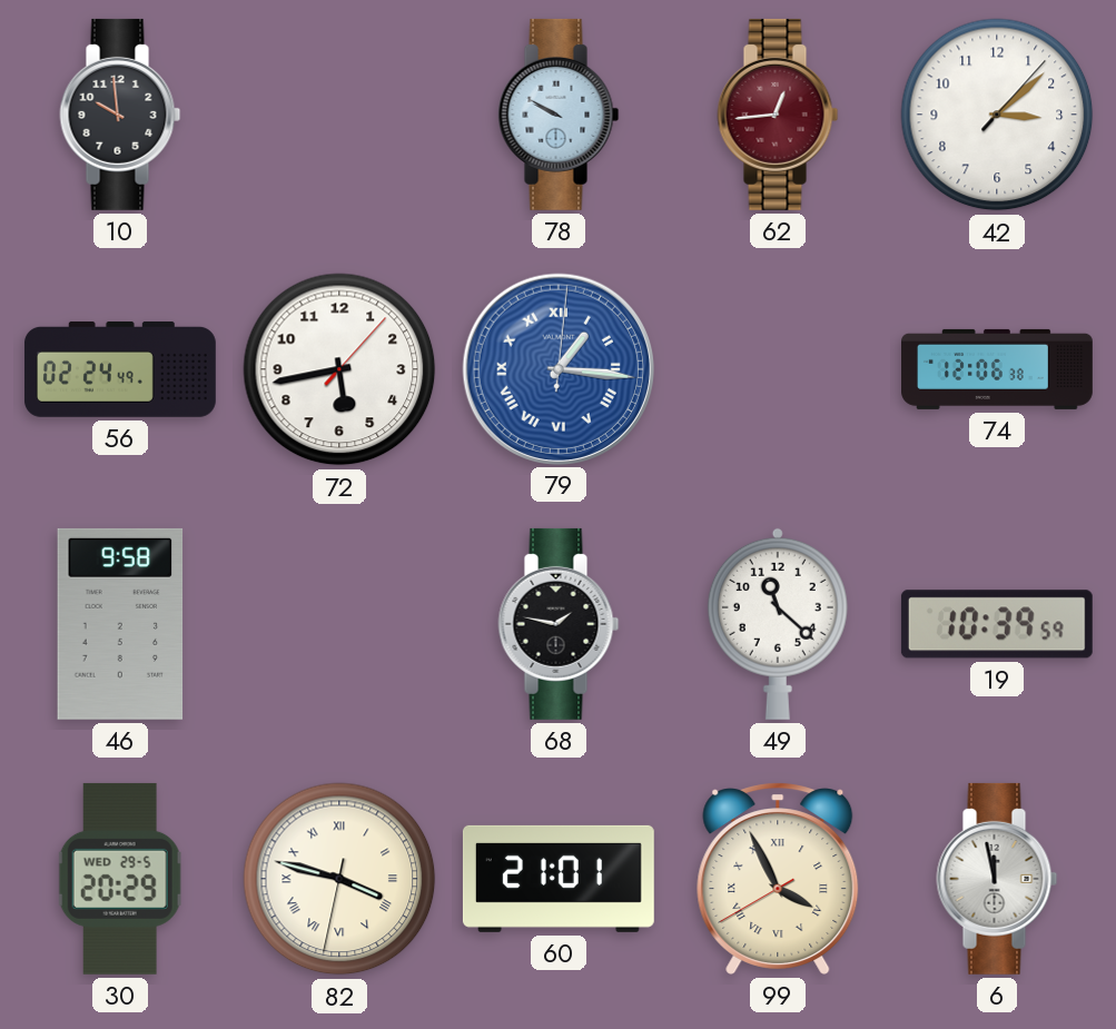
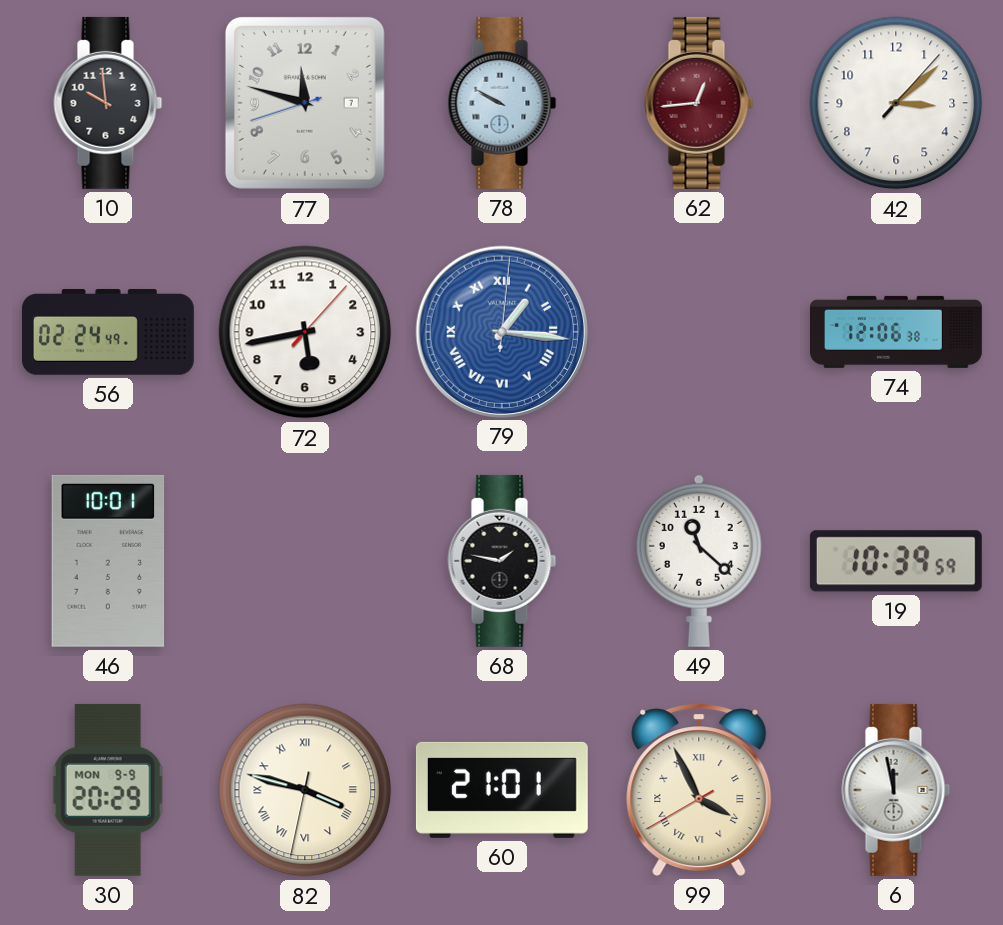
77: none -> 11:47 (305, 103)
46: 9:58 -> 10:01 (108, 561)
30 date: WED 29-5 -> MON 9-9 (108, 790)
